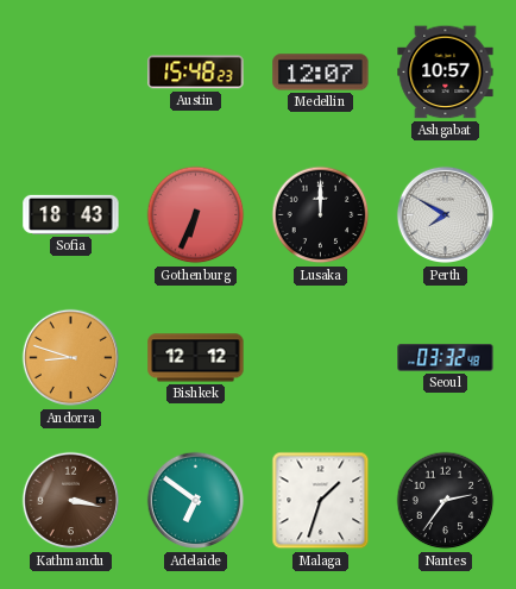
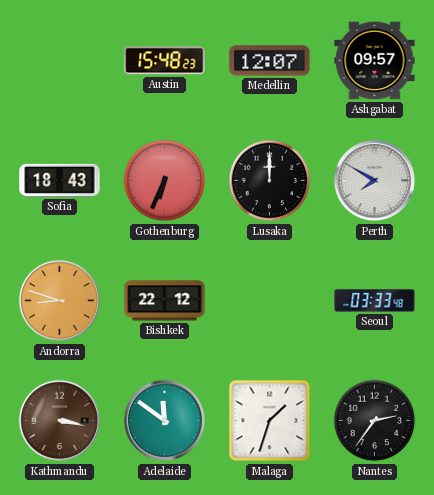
Ashgabat: 10:57 -> 09:57 (375, 61)
Bishkek: 12:12 -> 22:12 (165, 301)
Seoul: 03:32 -> 03:33 (375, 301)
Adelaide: 6:51 -> 11:51 (165, 421)
